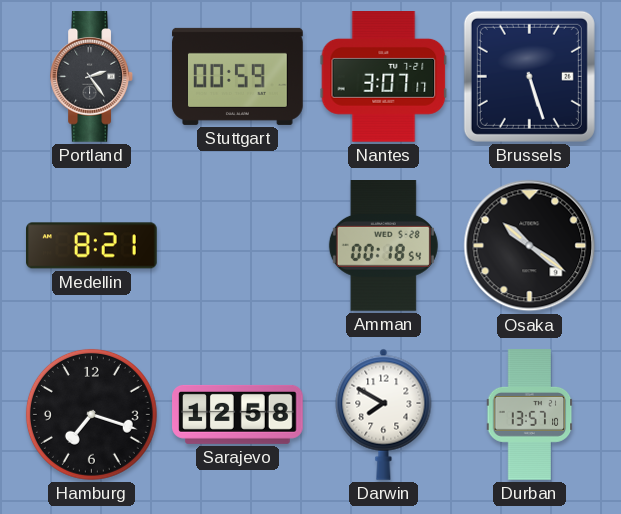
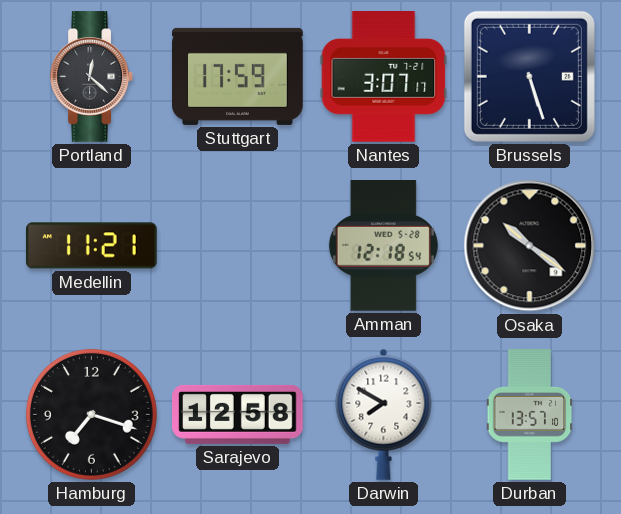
Portland: 2:24 -> 12:22 (91, 77)
Stuttgart: 00:59 -> 17:59 (238, 76)
Medellin: 8:21 -> 11:21 (92, 246)
Amman: 00:18 -> 12:18 (383, 246)
